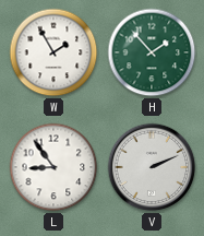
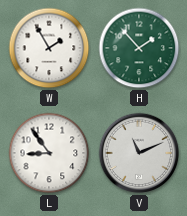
V: 2:11 -> 11:11 (139, 153)
